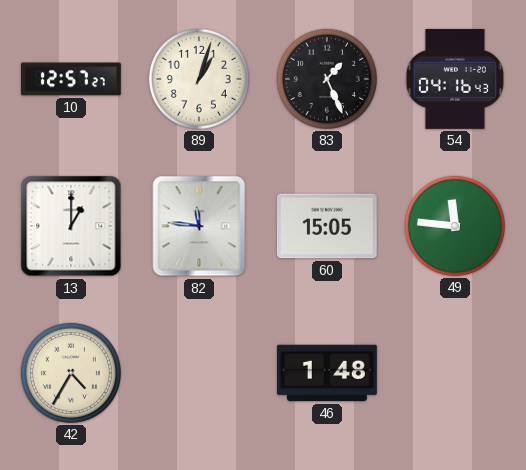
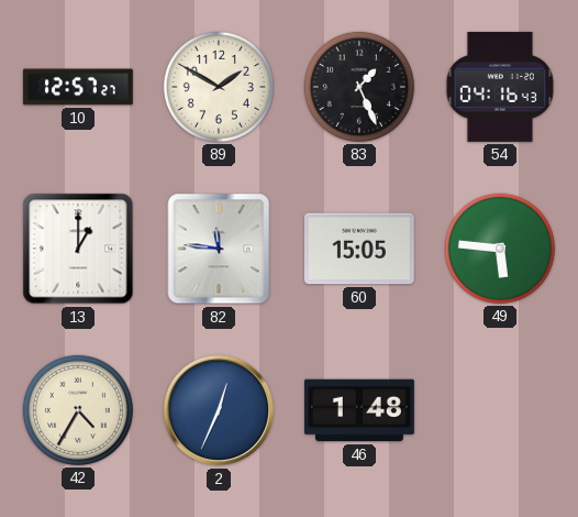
89: 1:03 -> 1:50 (219, 87)
49: 11:46 -> 5:46 (500, 249)
2: none -> 12:34 (219, 410)
